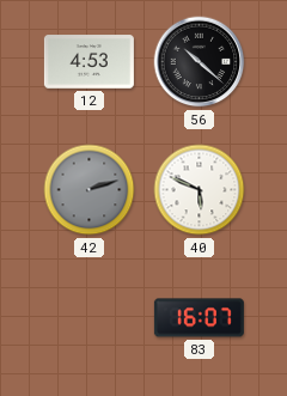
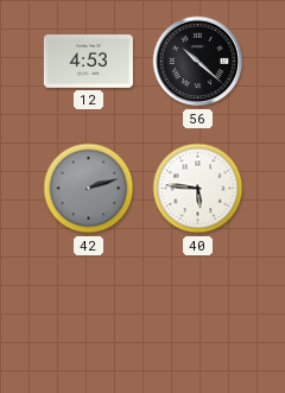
40: 5:49 -> 5:46 (198, 189)
83: 16:07 -> none (199, 318)
